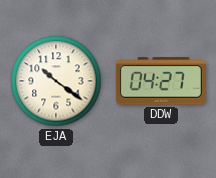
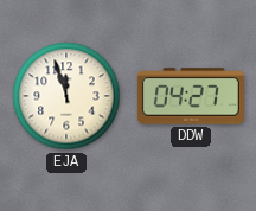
EJA: 10:21 -> 11:57 (66, 96)
